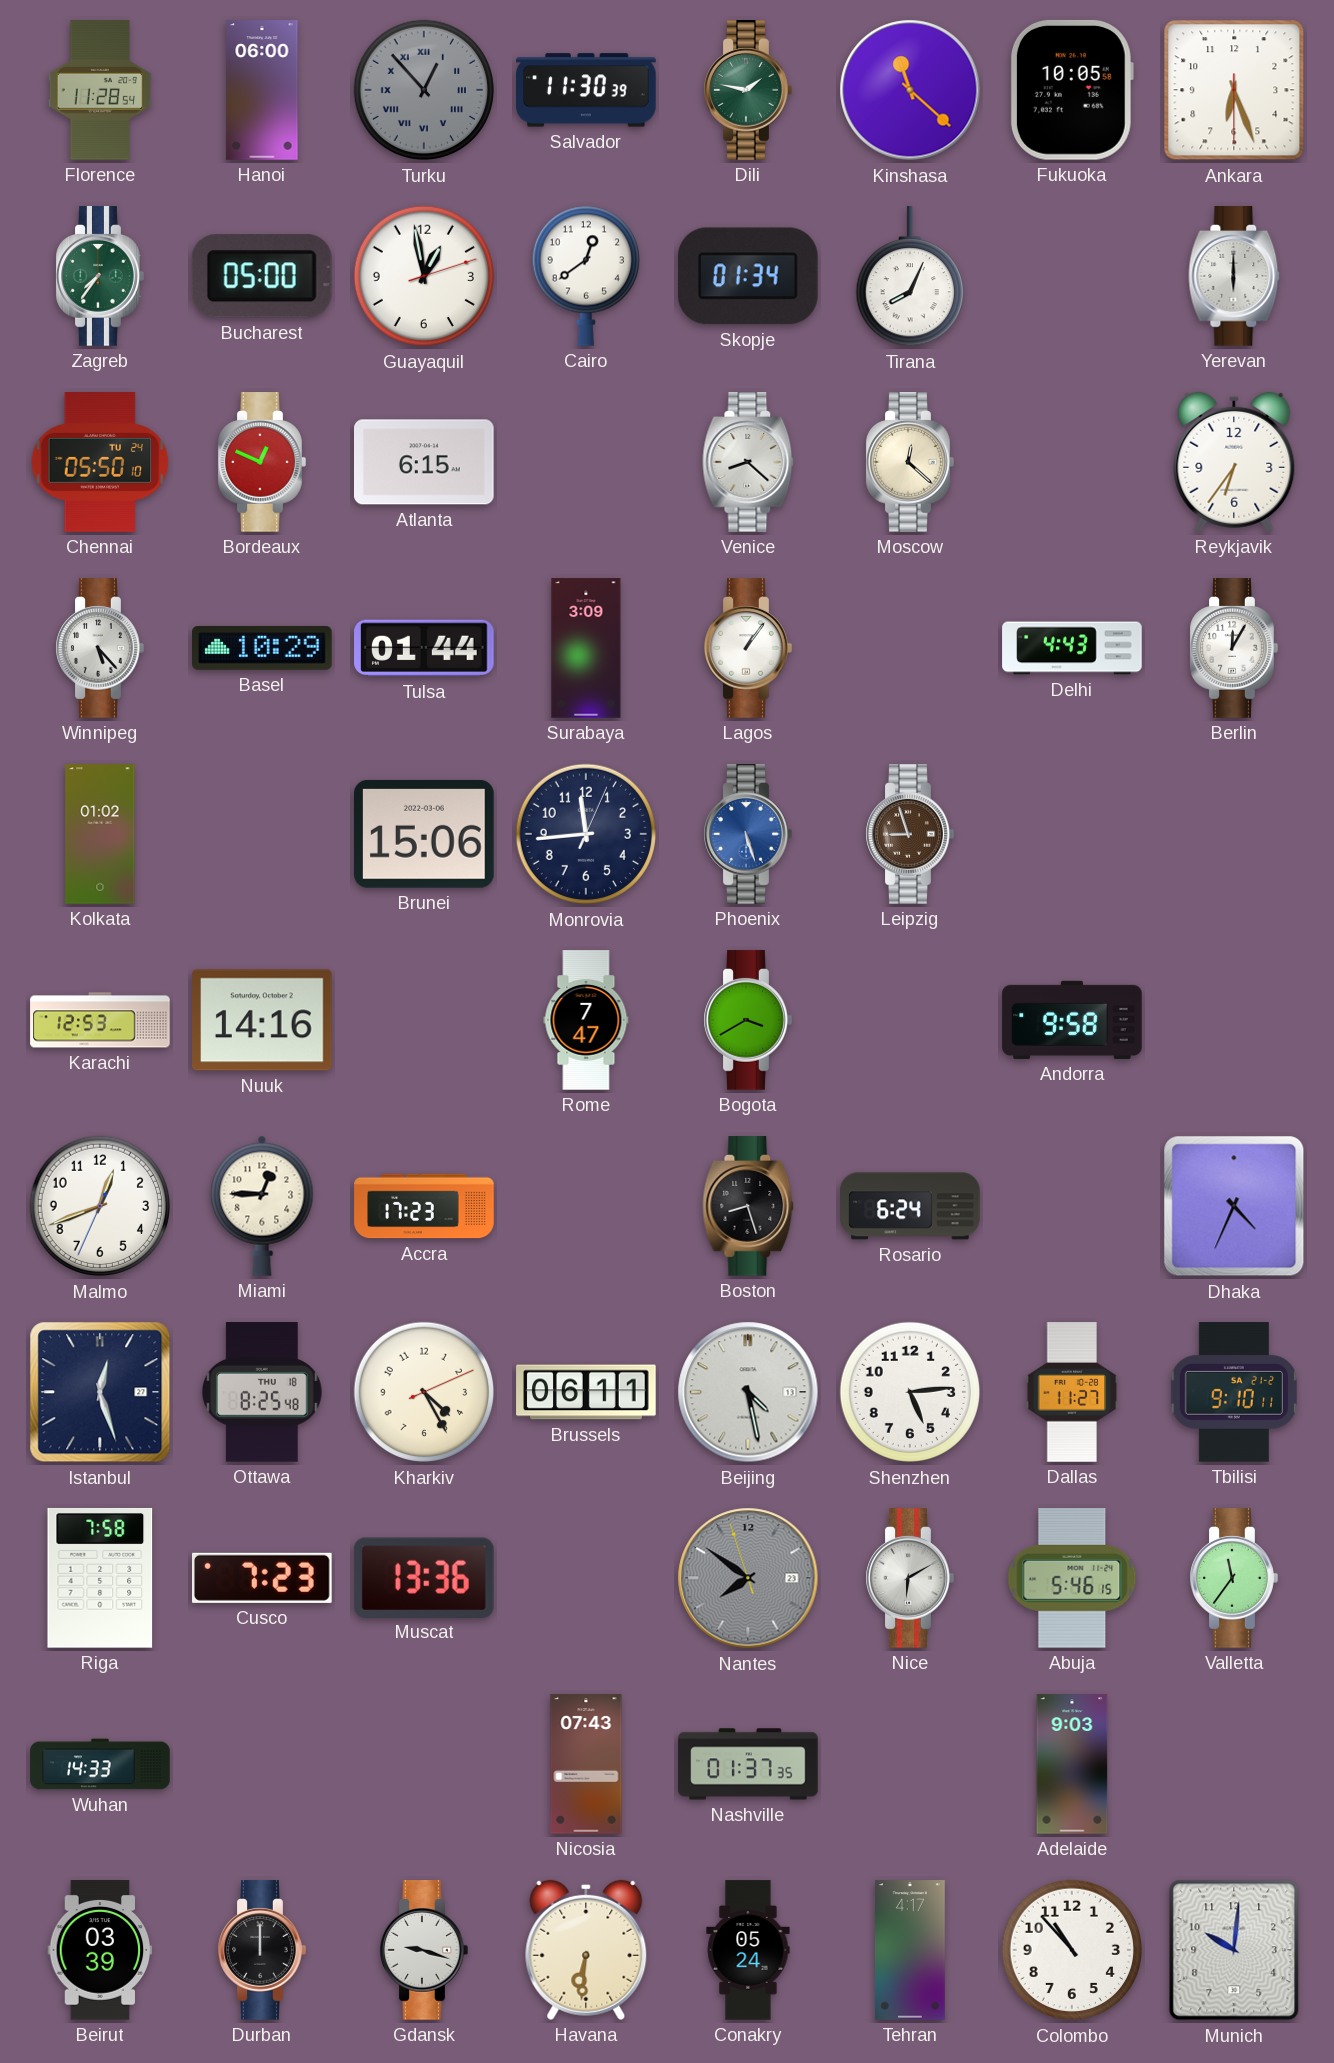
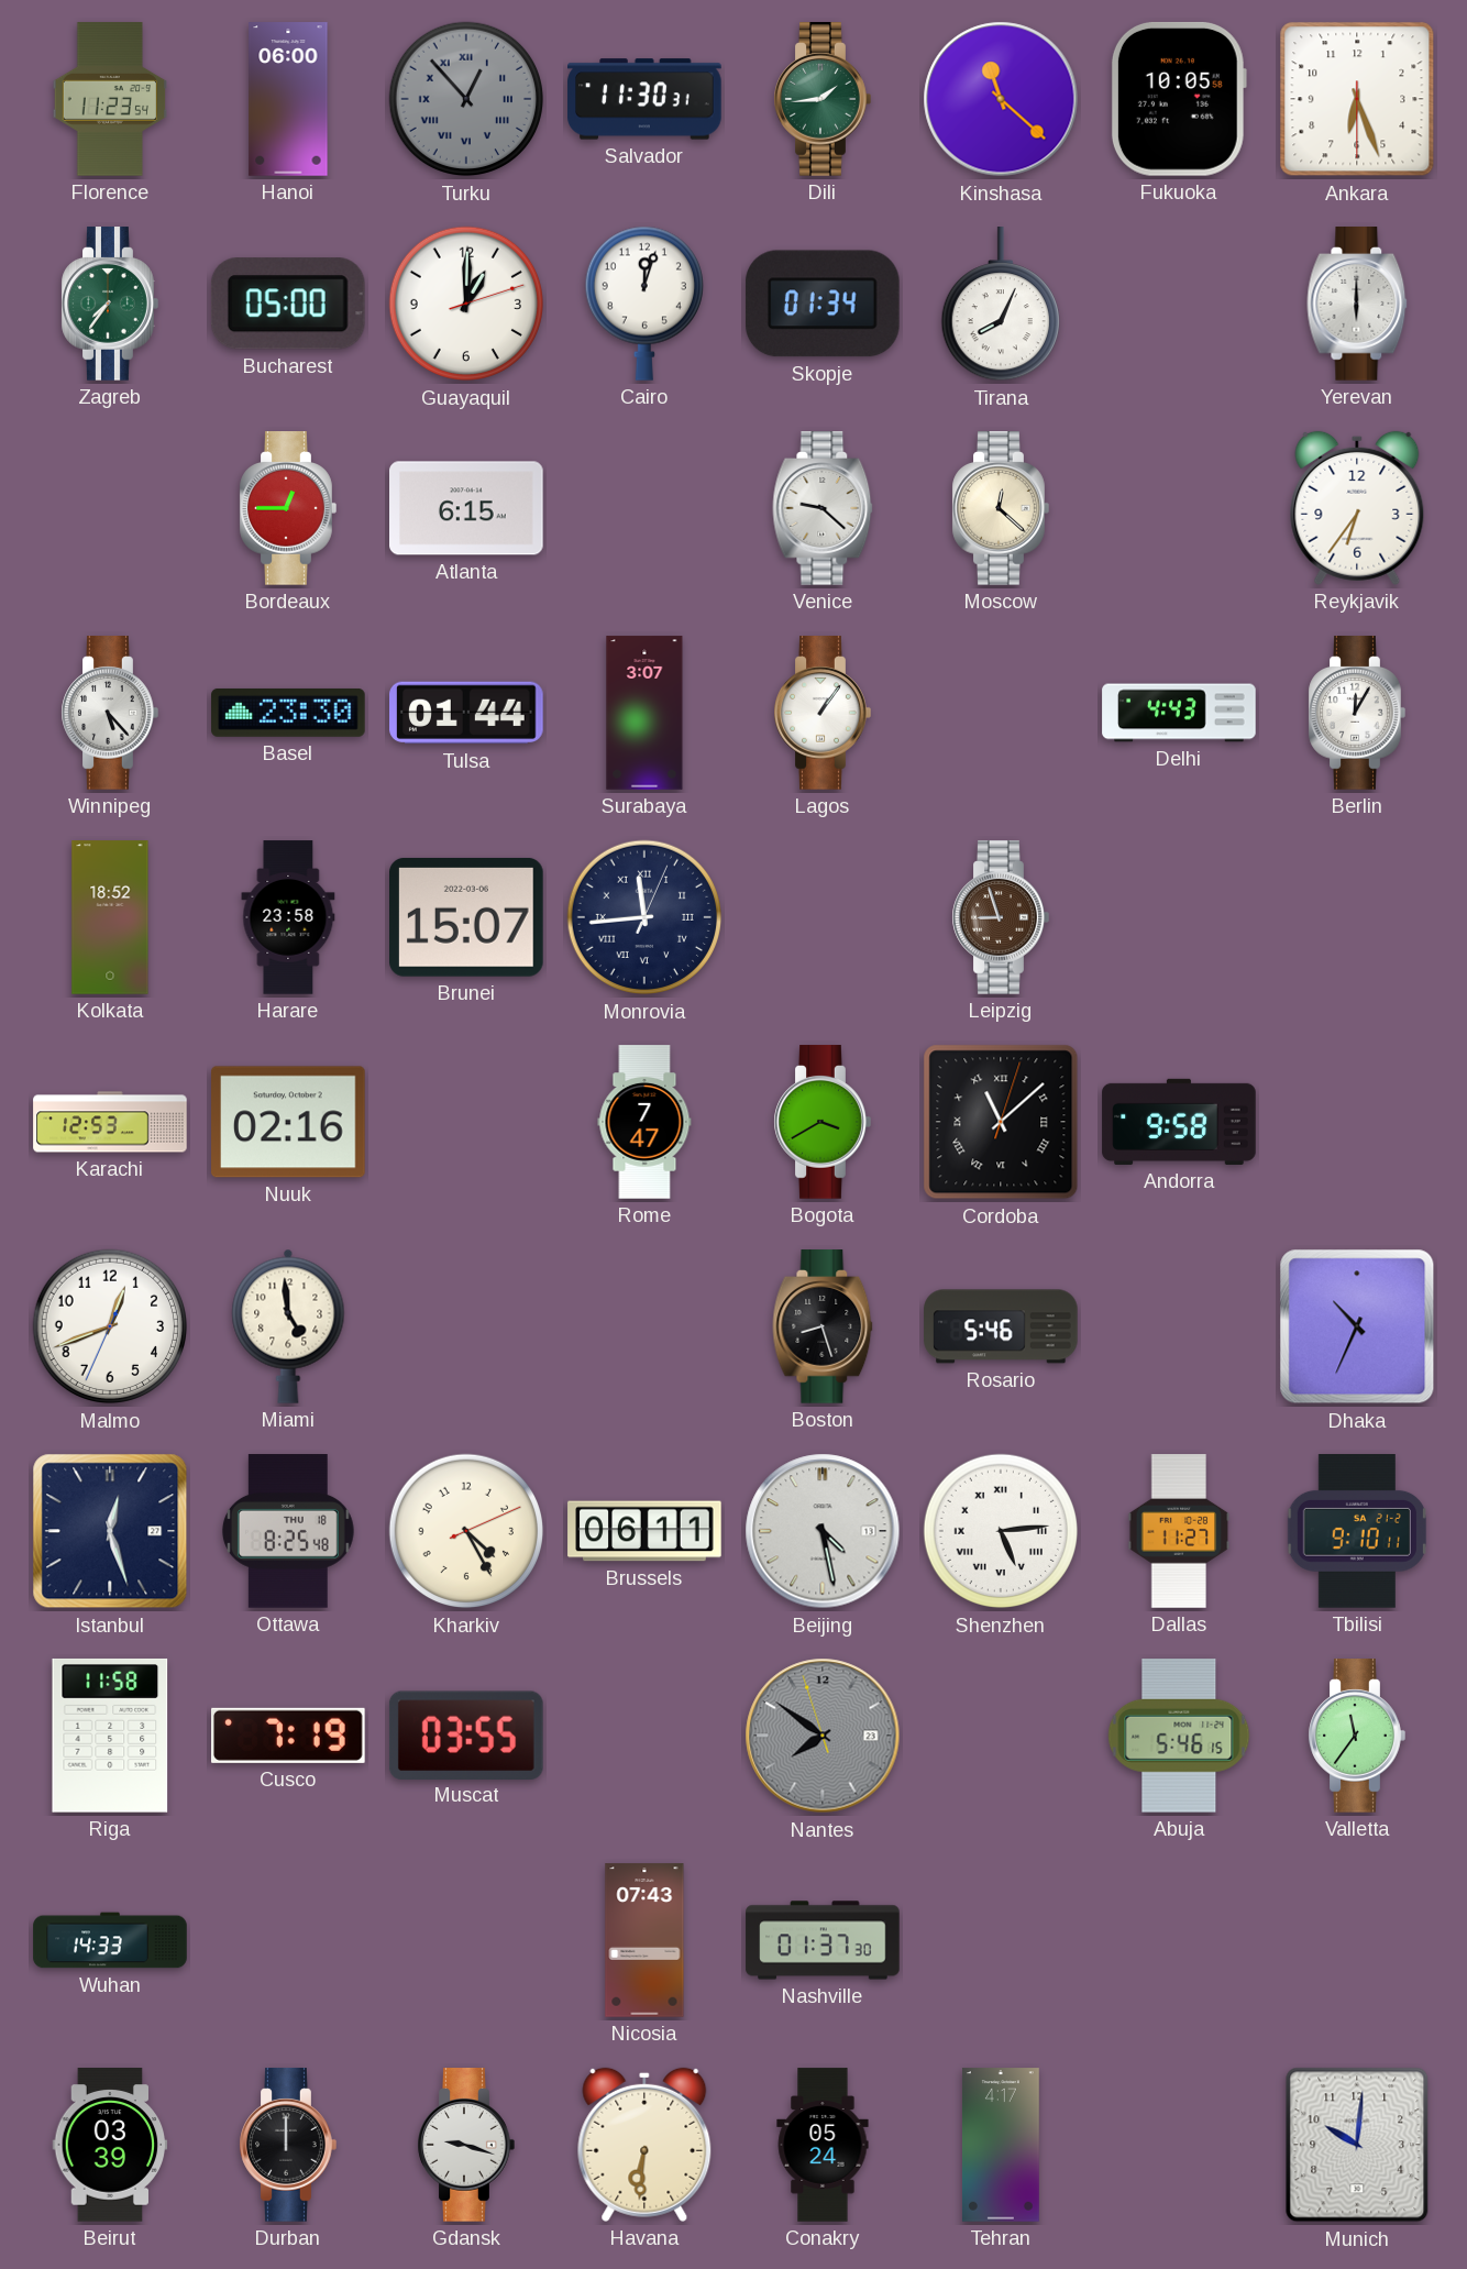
Florence: 11:28 -> 11:23 (110, 99)
Salvador: 11:30:39 -> 11:30:31 (644, 99)
Dili: 1:47 -> 1:44 (823, 99)
Guayaquil: 12:58 -> 1:00 (466, 304)
Cairo: 12:39 -> 12:03 (644, 304)
Chennai: 05:50 -> none (100, 462)
Bordeaux: 12:49 -> 12:45 (288, 508)
Venice: 8:22 -> 9:22 (823, 508)
Basel: 10:29 -> 23:30 (288, 713)
Surabaya: 3:09 -> 3:07 (644, 713)
Kolkata: 01:02 -> 18:52 (110, 917)
Harare: none -> 23:58 (288, 917)
Brunei: 15:06 -> 15:07 (467, 917)
Monrovia numerals: Arabic -> Roman (644, 917)
Phoenix: 5:27 -> none (748, 834)
Nuuk: 14:16 -> 02:16 (289, 1122)
Cordoba: none -> 11:08 (1001, 1122)
Miami: 12:45 -> 4:59 (288, 1326)
Accra: 17:23 -> none (424, 1206)
Rosario: 6:24 -> 5:46 (1001, 1326)
Dhaka: 4:34 -> 10:34 (1357, 1326)
Shenzhen numerals: Arabic -> Roman (1001, 1531)
Riga: 7:58 -> 11:58 (110, 1736)
Cusco: 7:23 -> 7:19 (289, 1736)
Muscat: 13:36 -> 03:55 (466, 1734)
Nice: 6:10 -> none (910, 1578)
Nashville: 01:37:35 -> 01:37:30 (823, 1940)
Adelaide: 9:03 -> none (1072, 1764)
Colombo: 10:53 -> none (1072, 1950)
